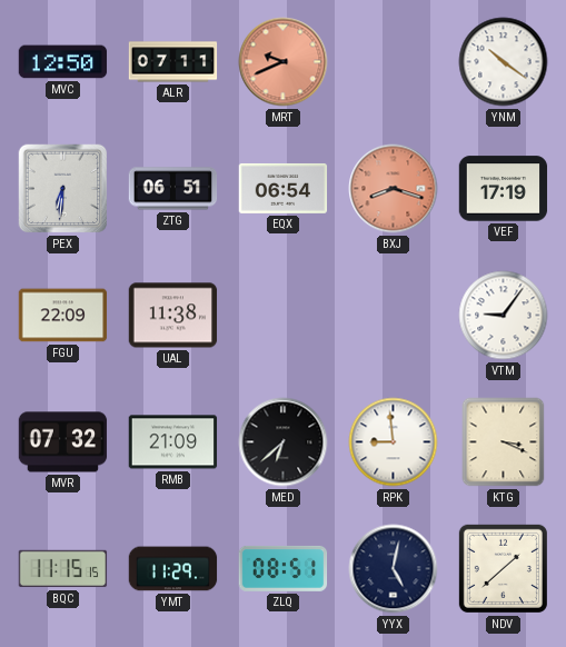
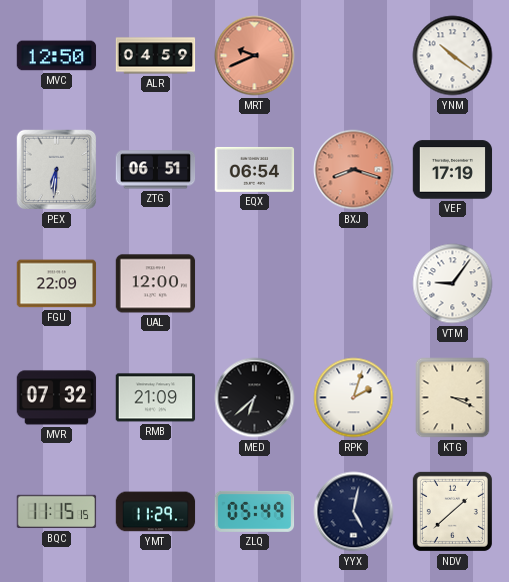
ALR: 07:11 -> 04:59 (156, 56)
UAL: 11:38 -> 12:00 (156, 284)
RPK: 8:59 -> 2:03 (354, 398)
ZLQ: 08:51 -> 05:49 (255, 511)
